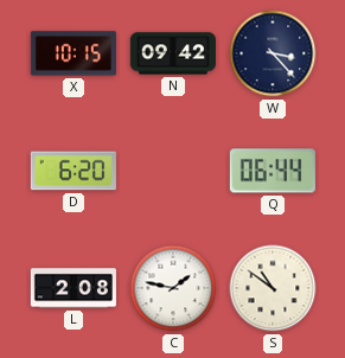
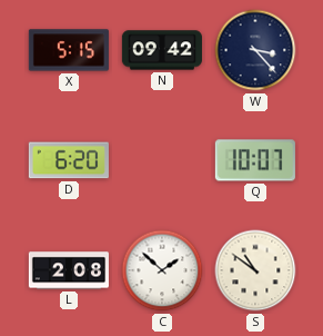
X: 10:15 -> 5:15 (69, 50)
Q: 06:44 -> 10:07 (255, 160)
C: 1:47 -> 1:52 (162, 270)
